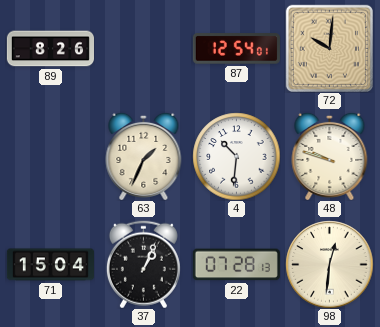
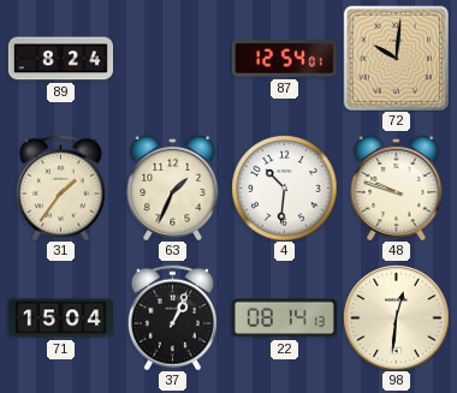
89: 8:26 -> 8:24 (60, 59)
31: none -> 1:36 (60, 187)
22: 07:28 -> 08:14 (284, 318)
